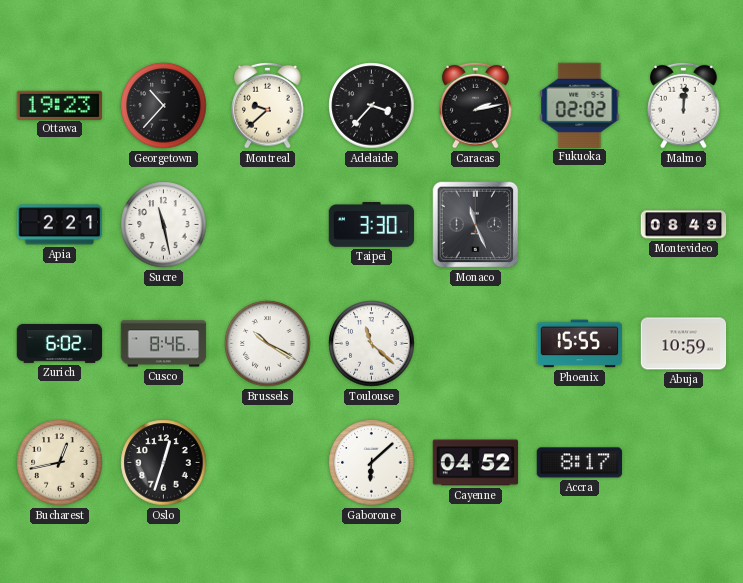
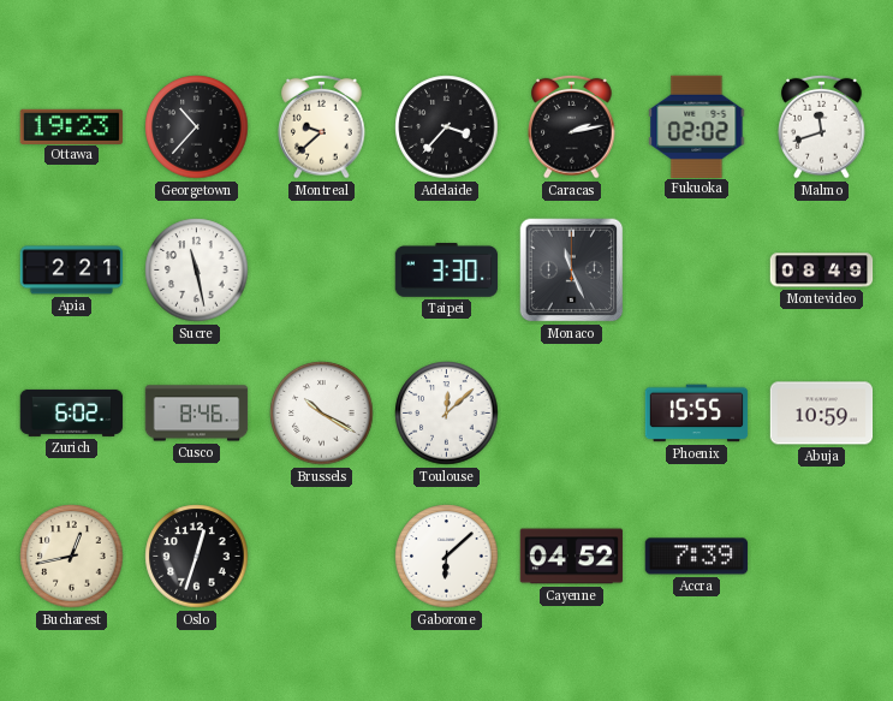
Malmo: 12:01 -> 11:42 (822, 126)
Toulouse: 11:22 -> 12:08 (447, 414)
Accra: 8:17 -> 7:39 (697, 557)
